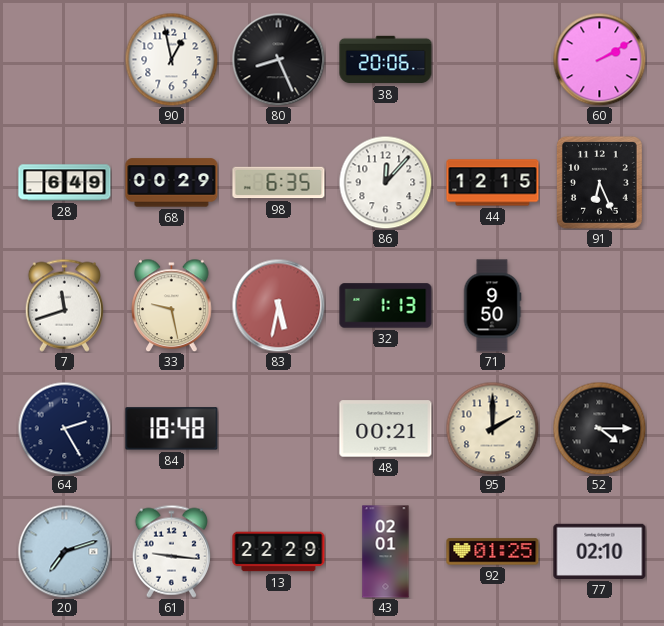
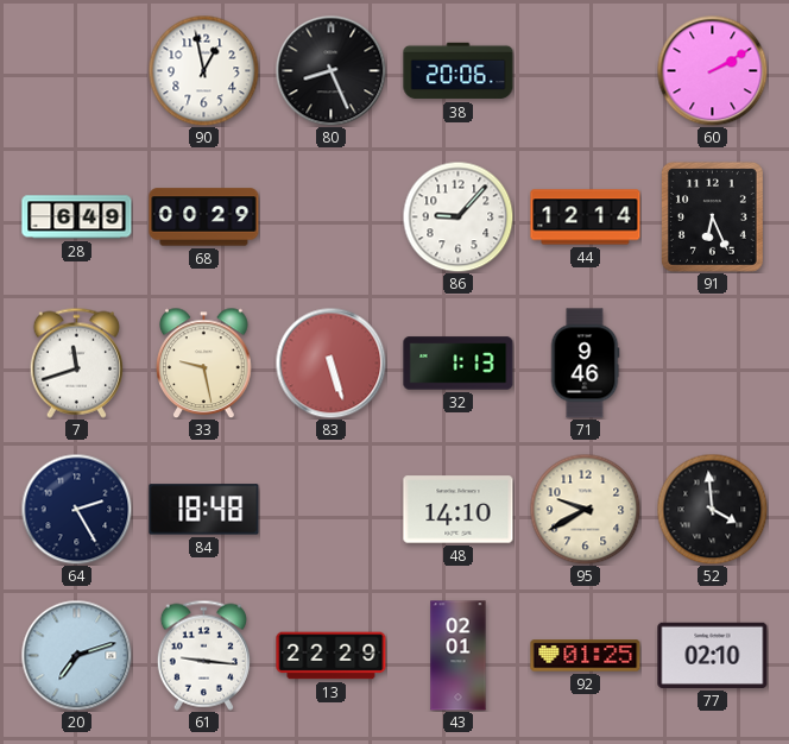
98: 6:35 -> none (279, 183)
86: 12:07 -> 9:07 (457, 216)
44: 12:15 -> 12:14 (586, 217)
83: 5:32 -> 5:27 (330, 362)
71: 9:50 -> 9:46 (585, 364)
48: 00:21 -> 14:10 (459, 510)
95: 2:00 -> 9:40 (585, 509)
52: 4:15 -> 3:59 (712, 509)
